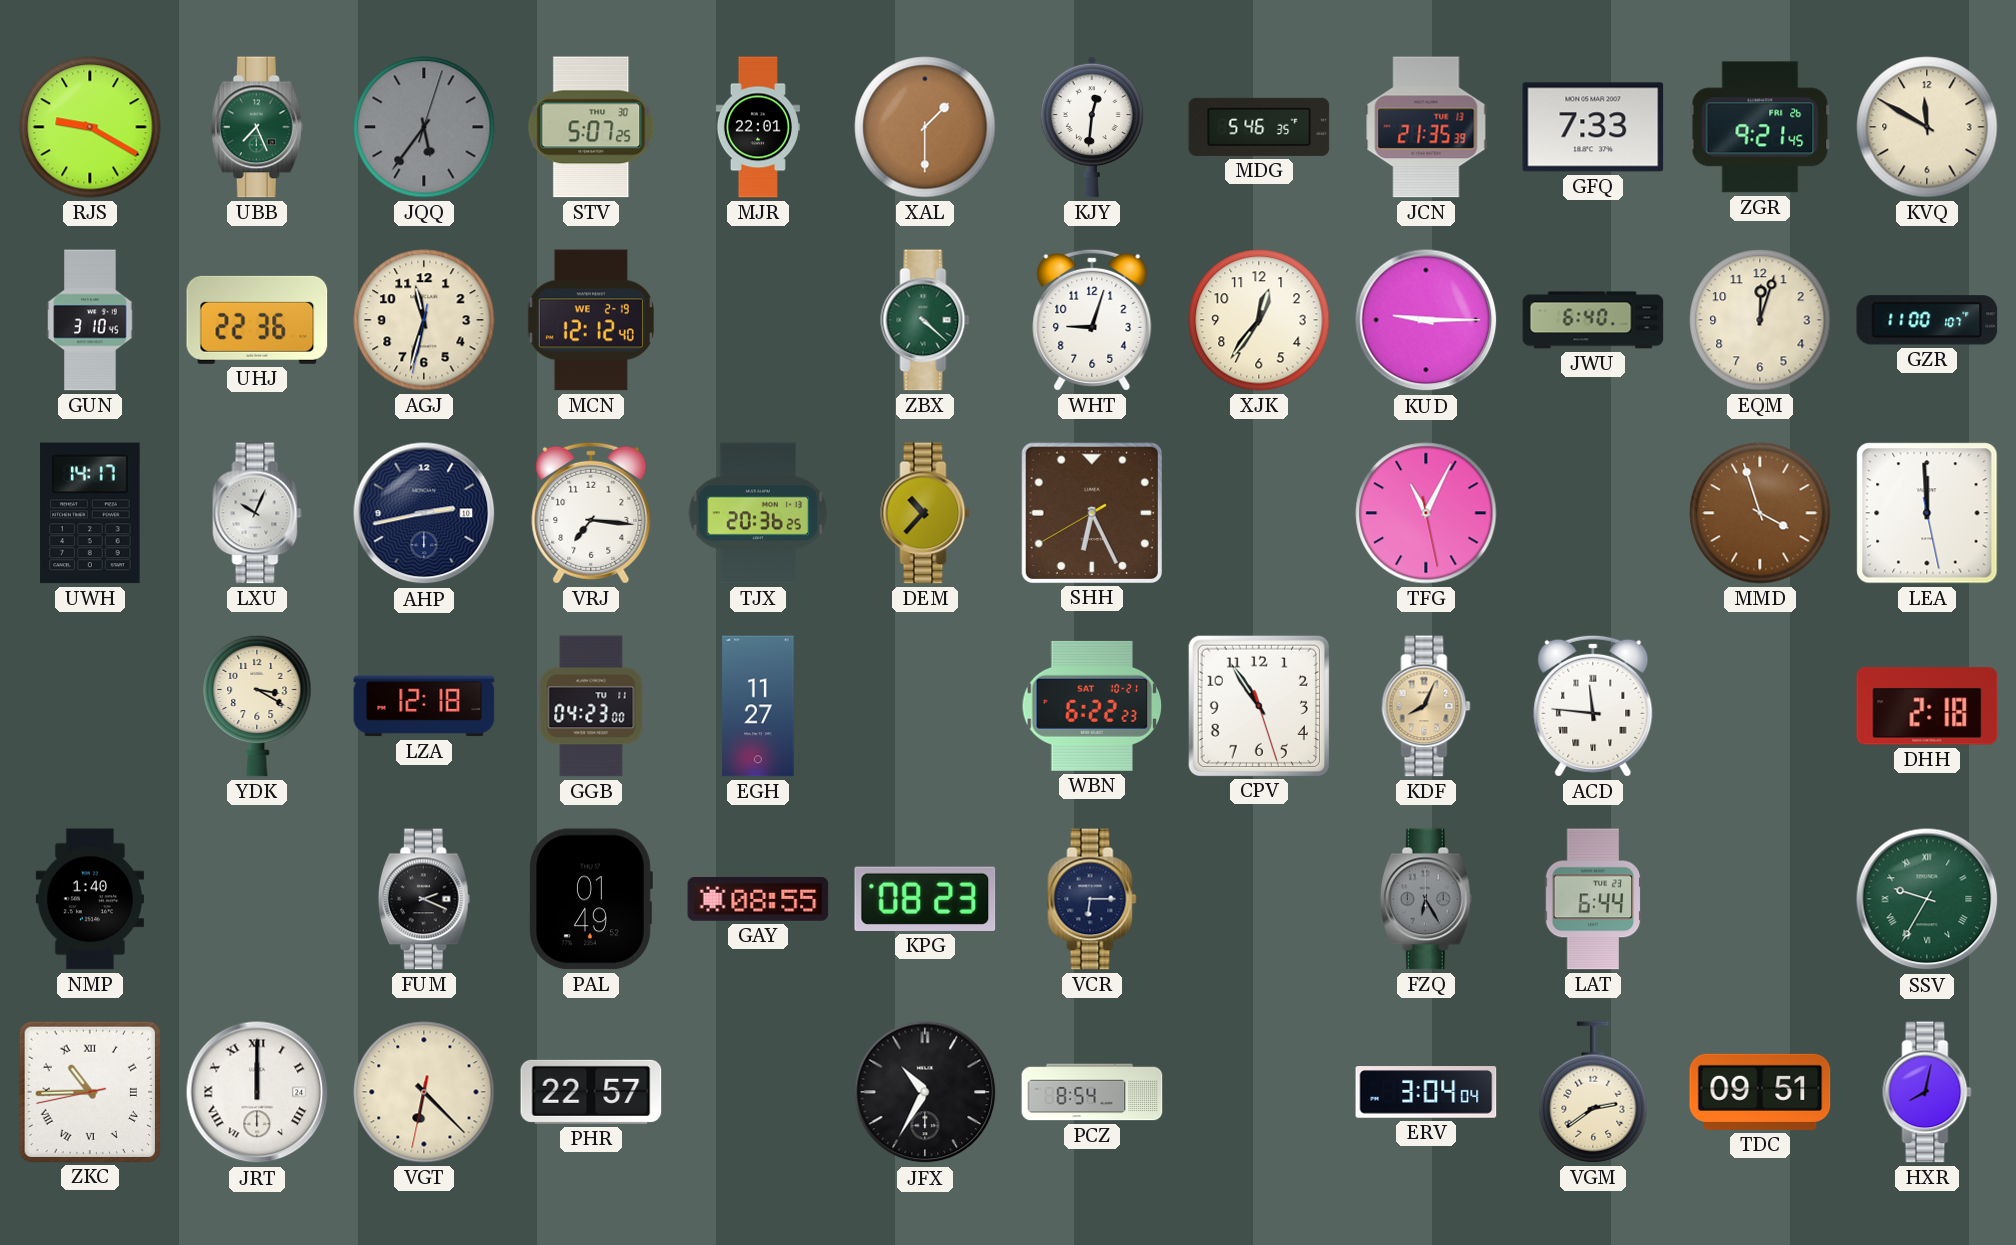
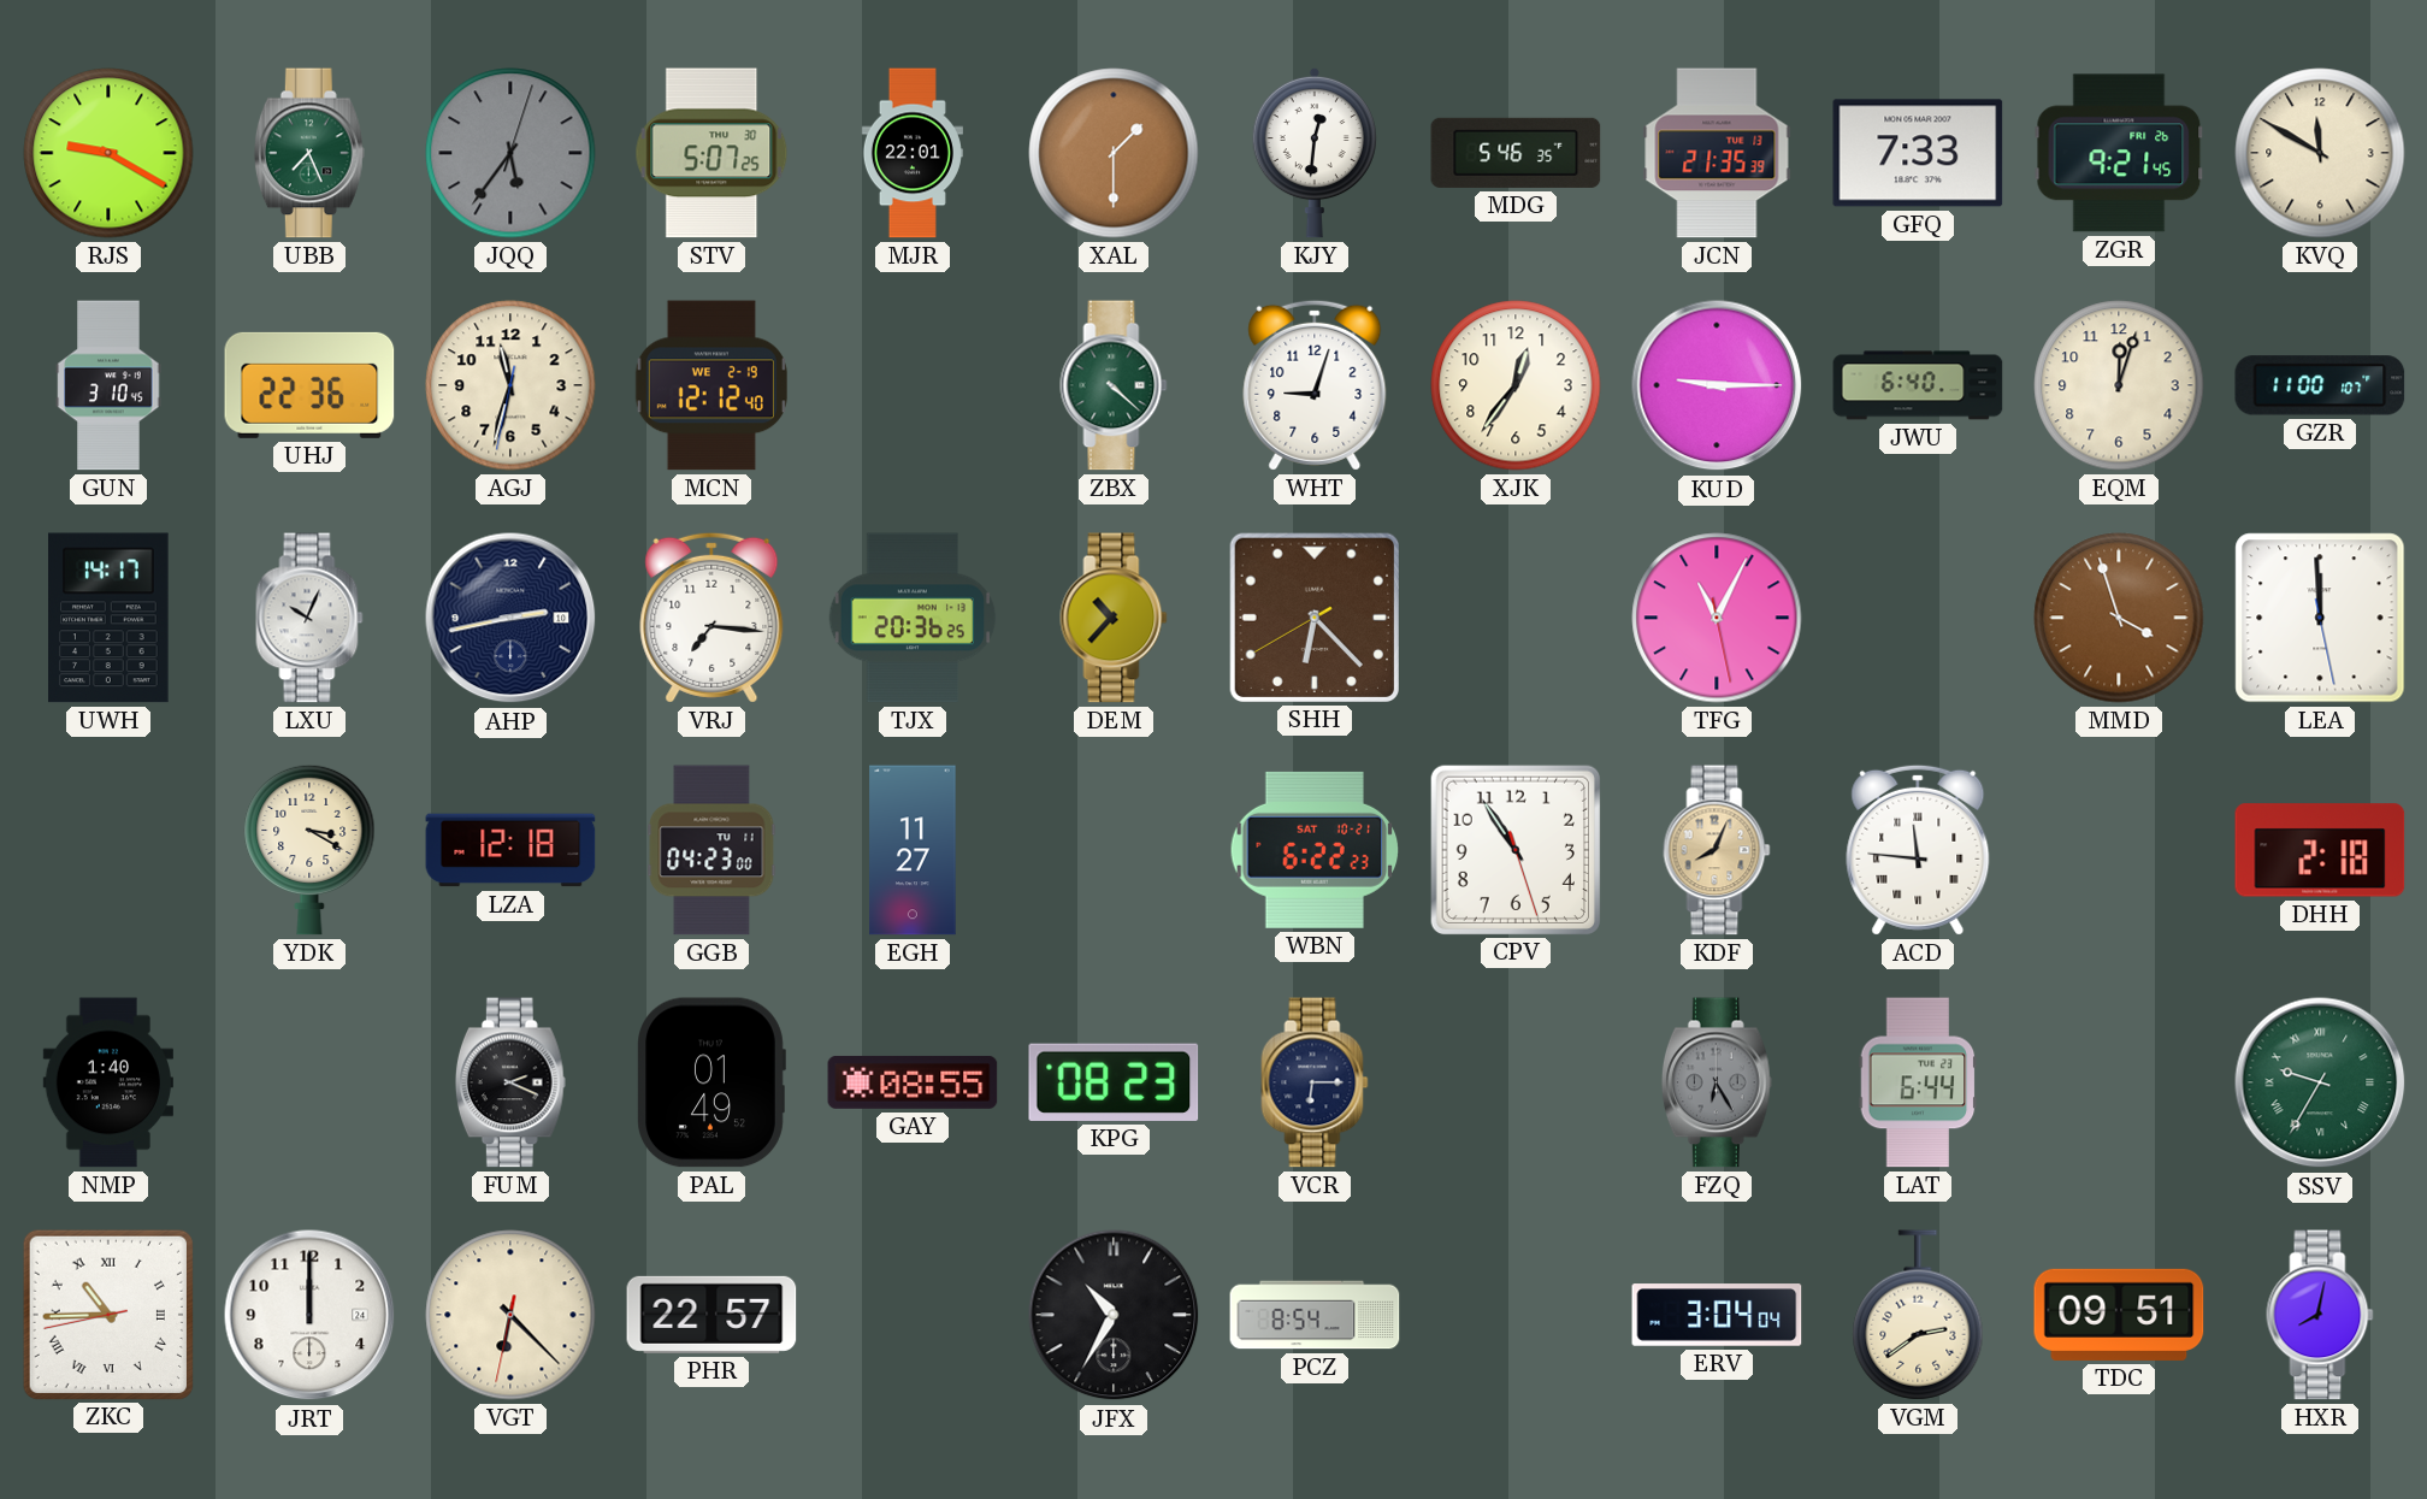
SHH: 6:25 -> 6:22 (1313, 616)
JRT numerals: Roman -> Arabic (309, 1315)
